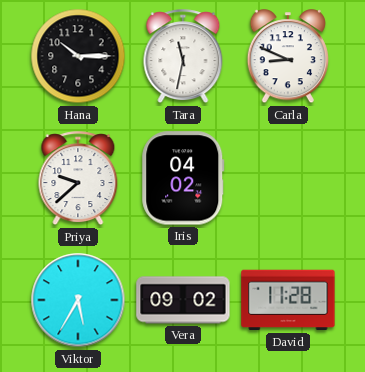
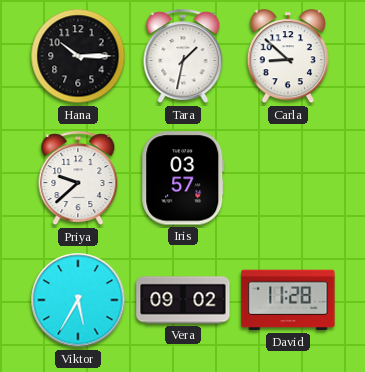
Tara: 11:32 -> 1:32 (183, 57)
Carla: 8:49 -> 8:52 (287, 57)
Iris: 04:02 -> 03:57 (183, 178)
